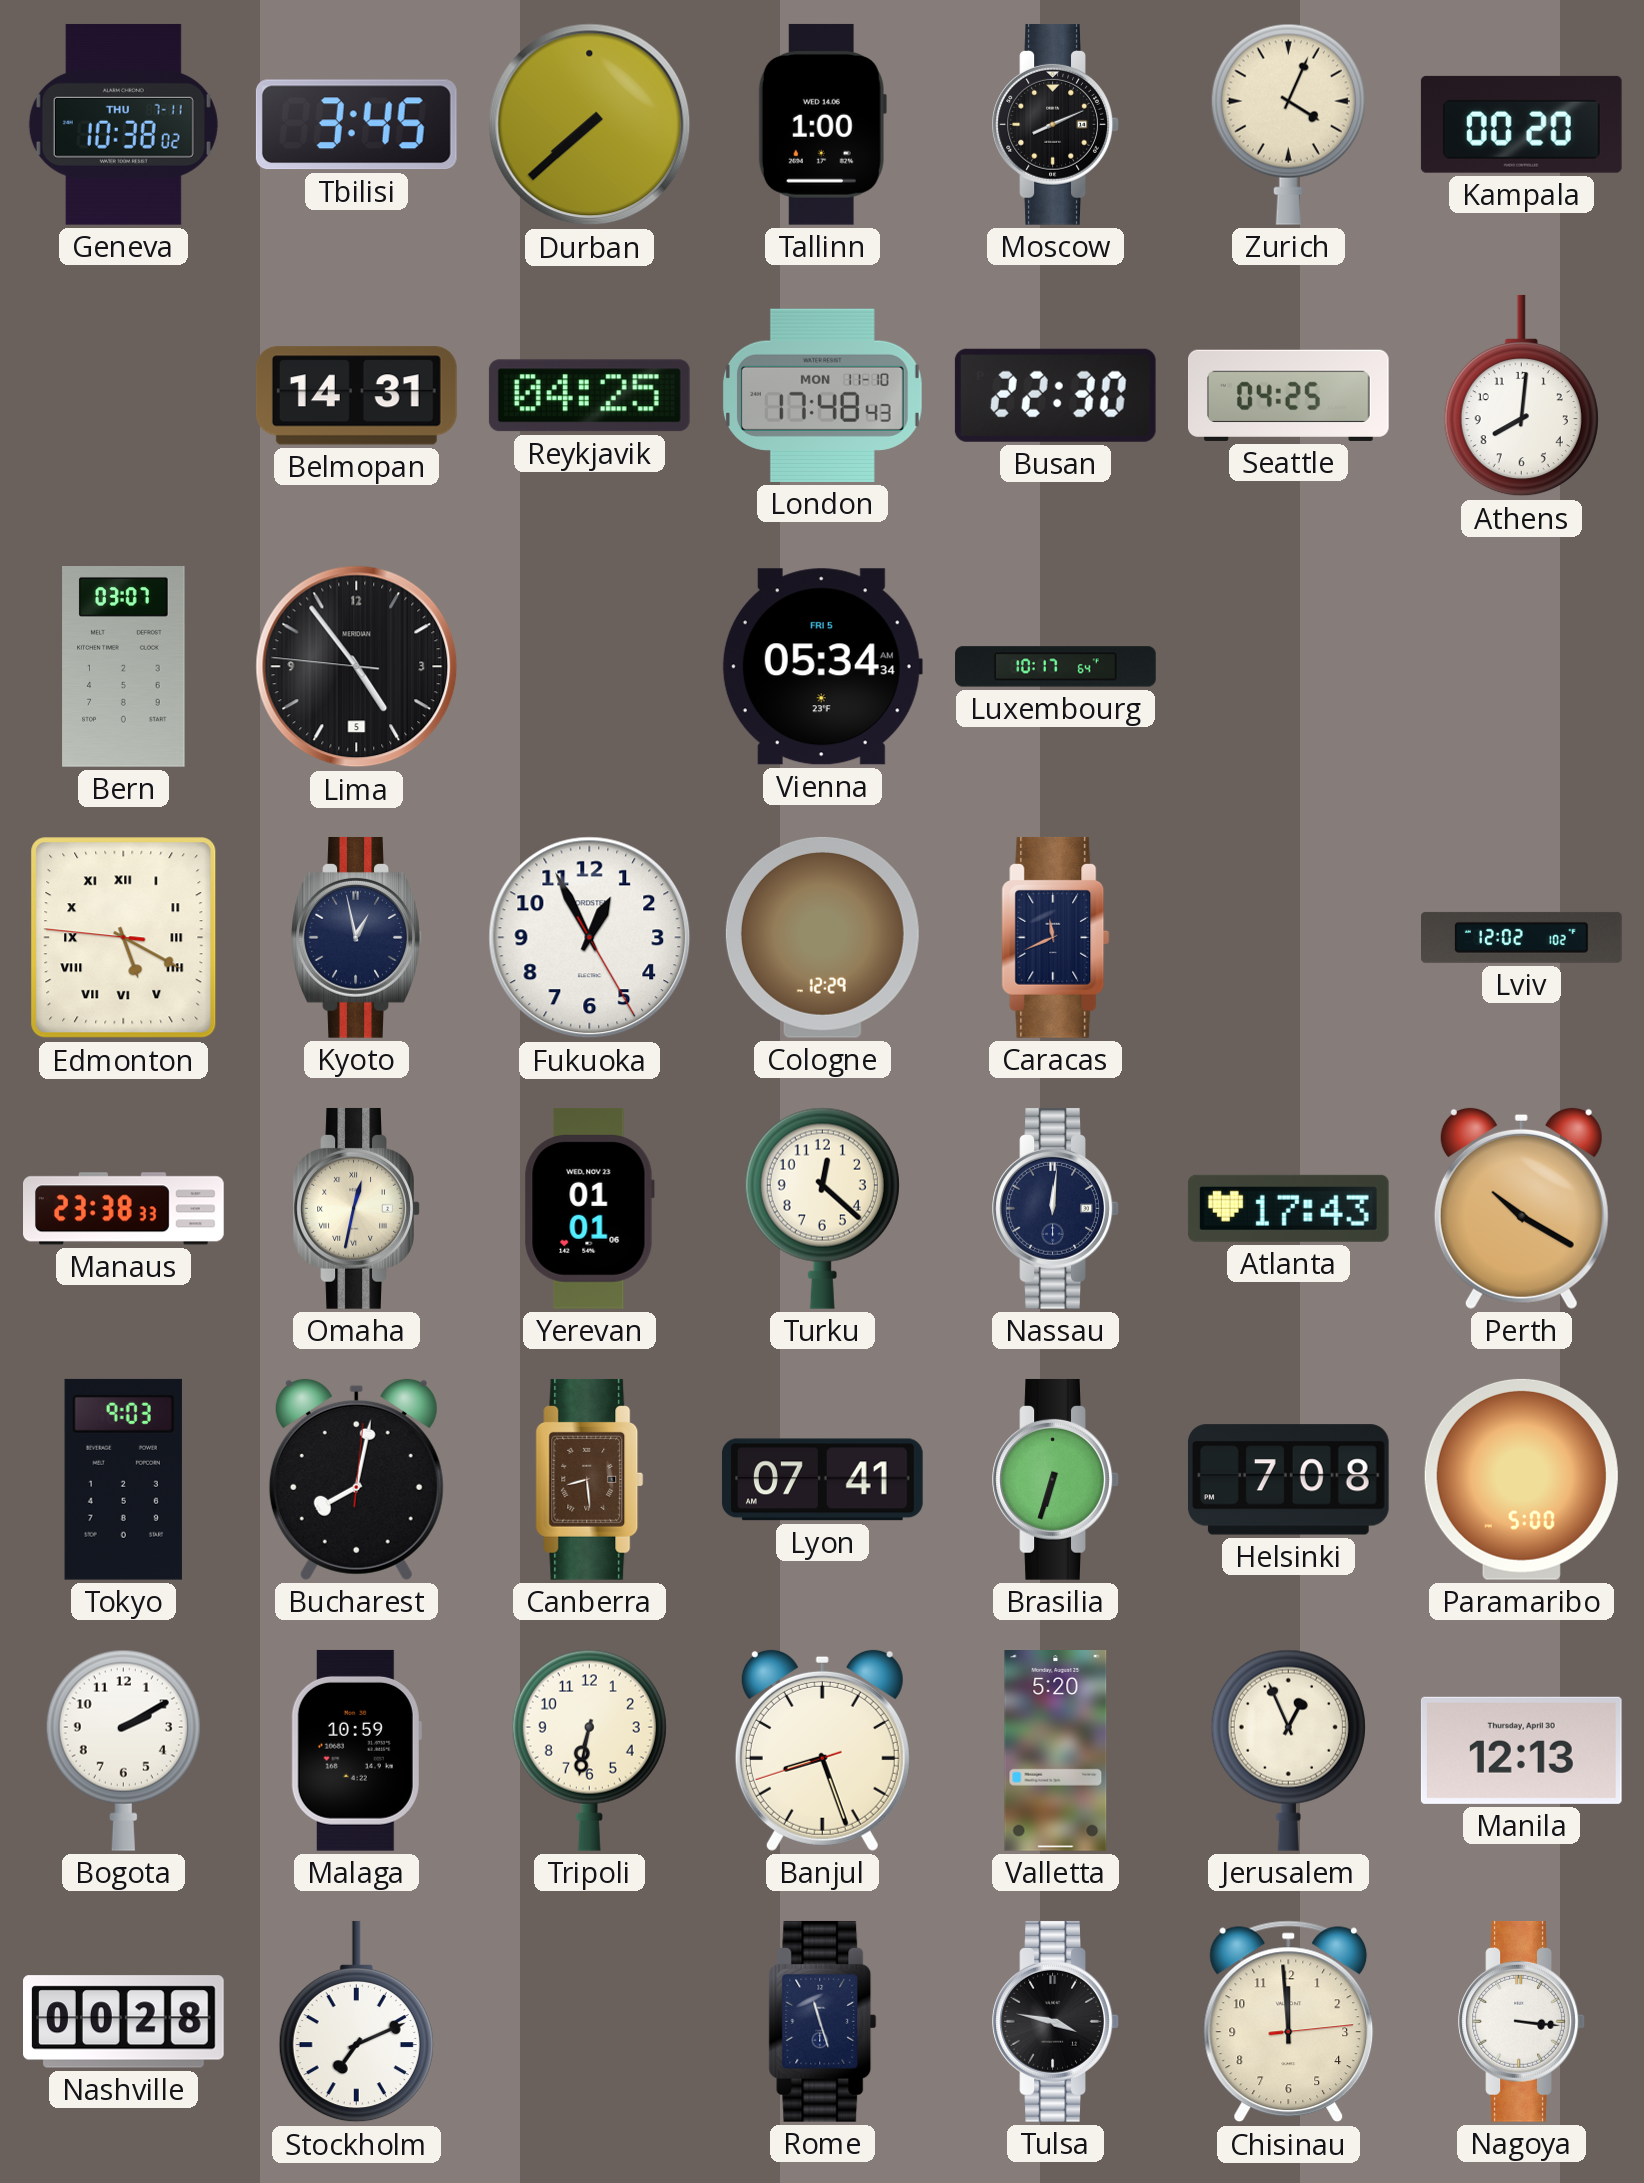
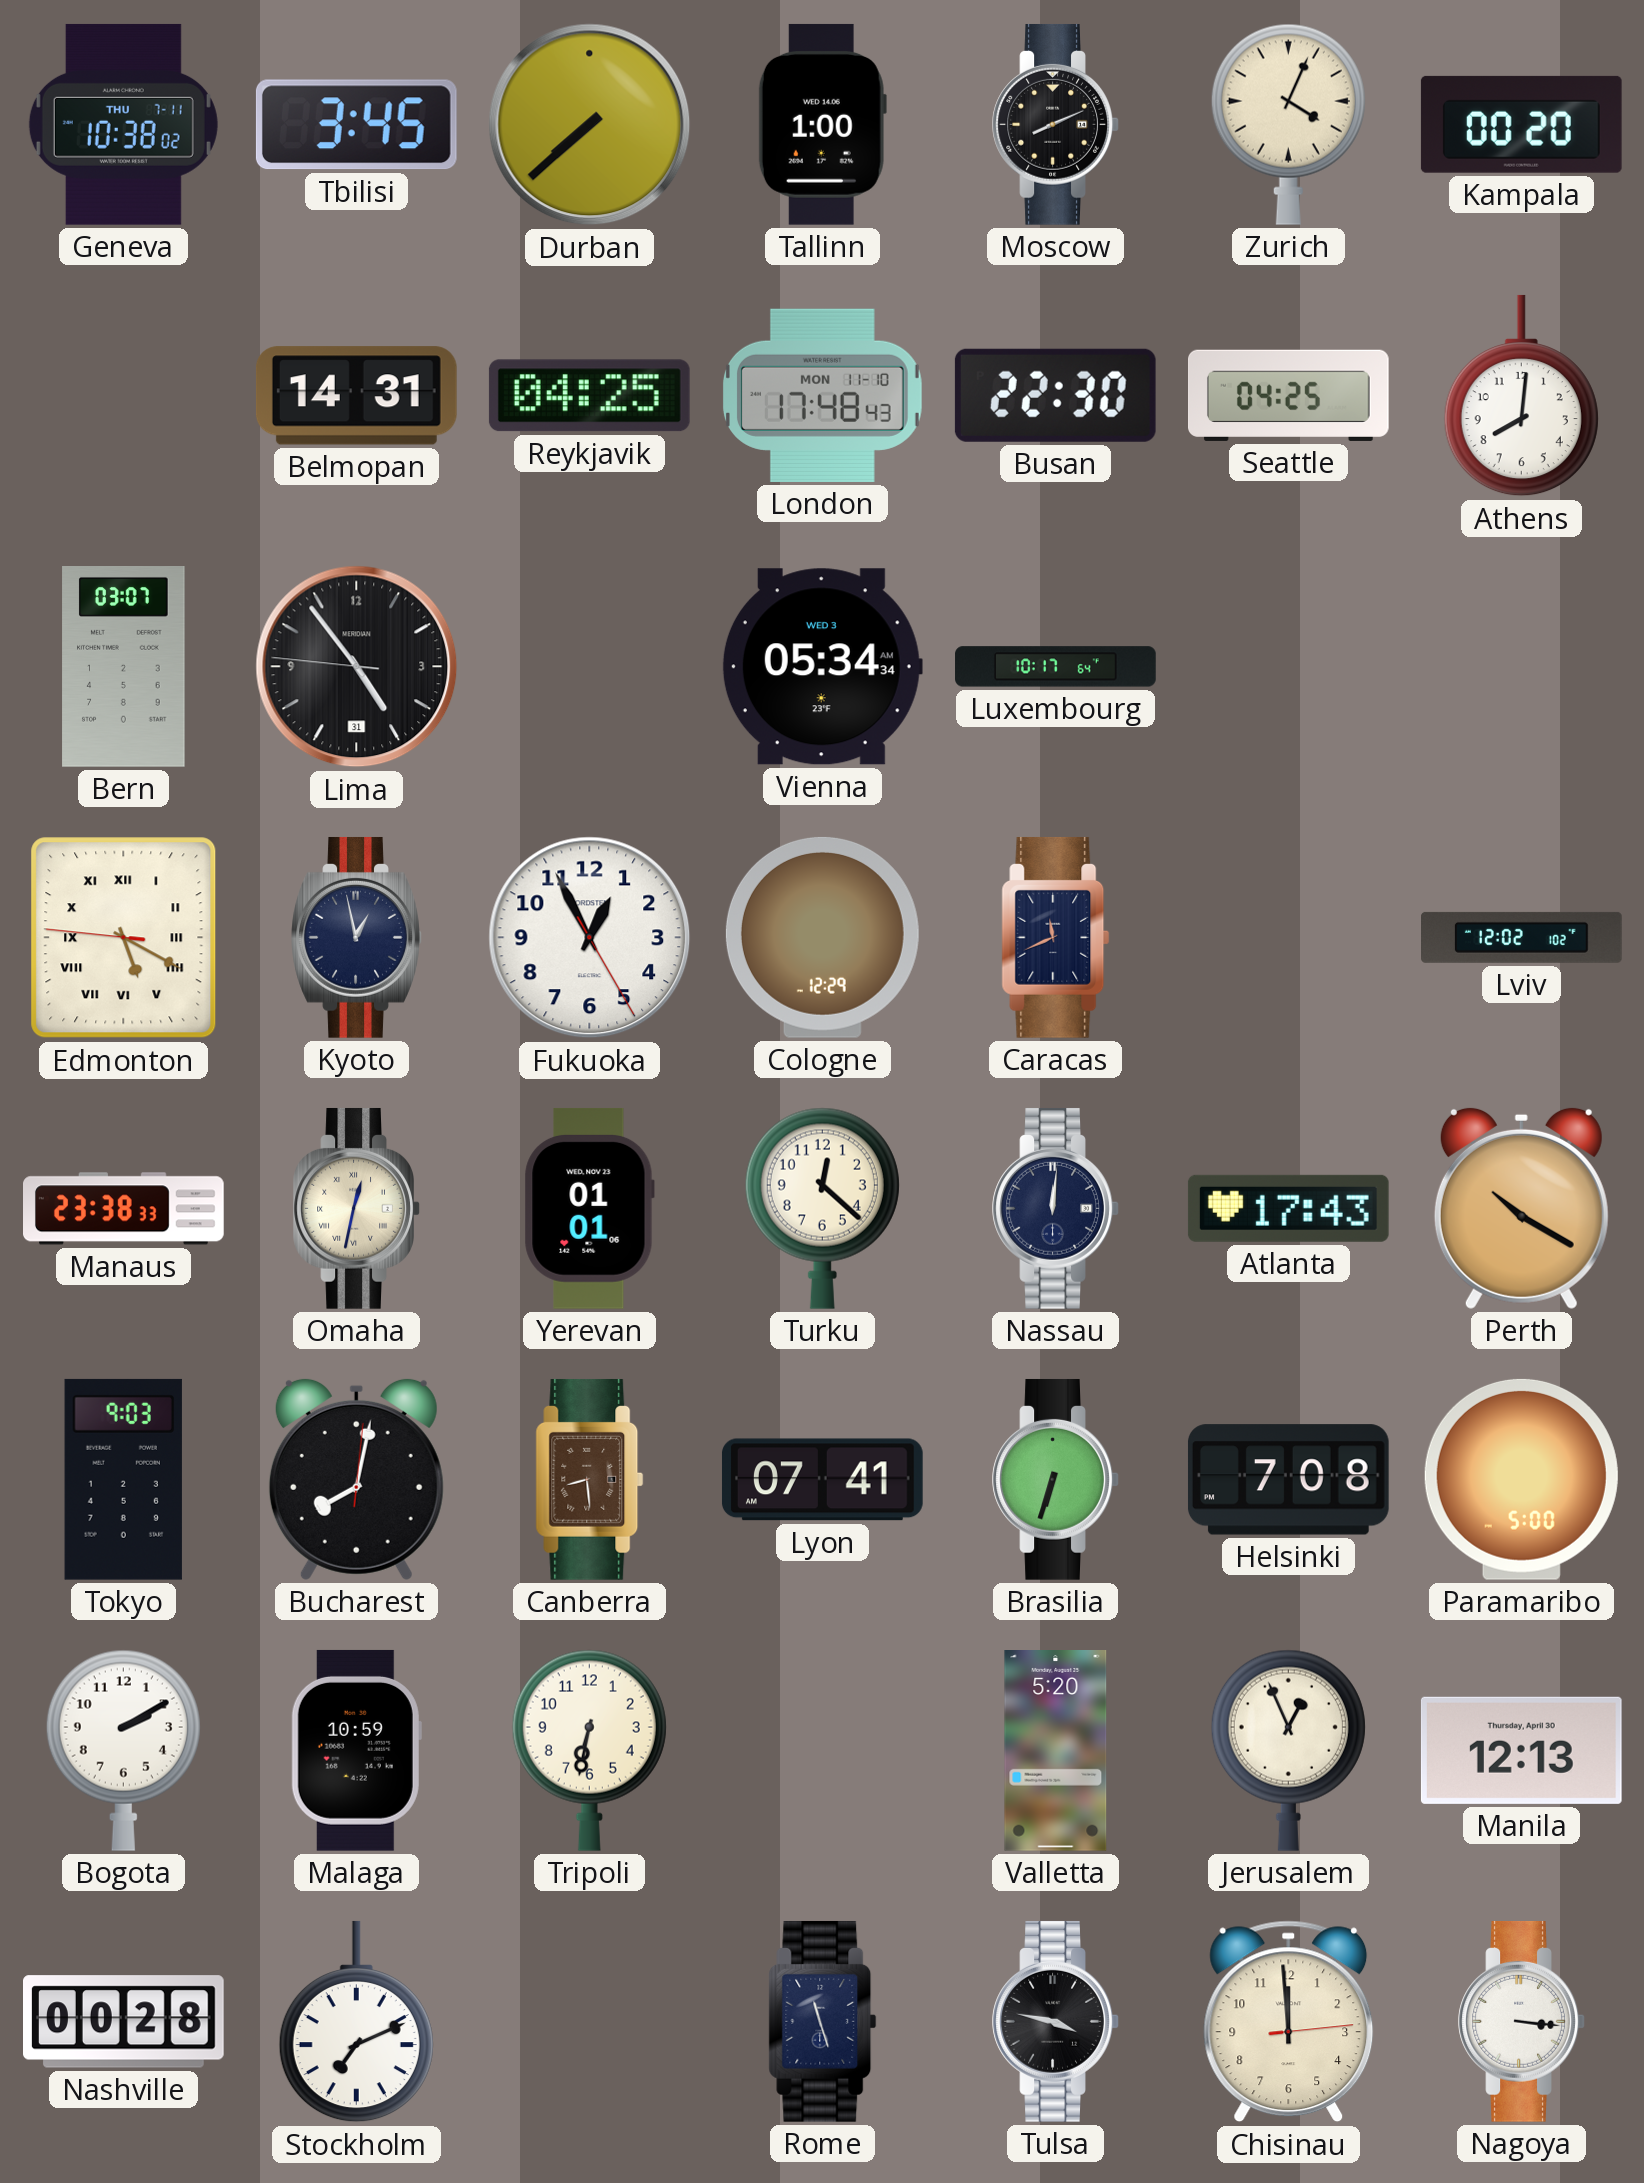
Lima date: 5 -> 31 (357, 667)
Vienna date: FRI 5 -> WED 3 (822, 667)
Banjul: 8:26 -> none (822, 1750)
